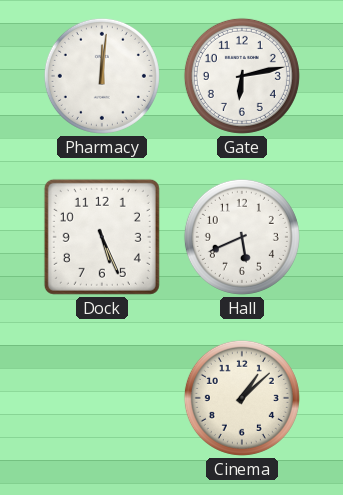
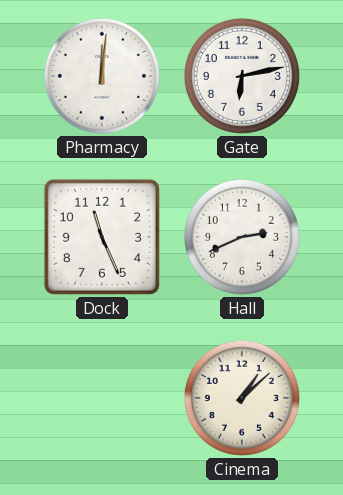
Dock: 5:26 -> 11:26 (102, 237)
Hall: 5:41 -> 2:41 (242, 237)
